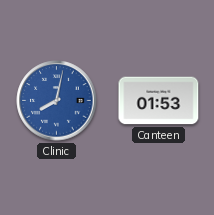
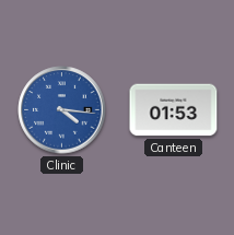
Clinic: 8:02 -> 4:16 (62, 110)
